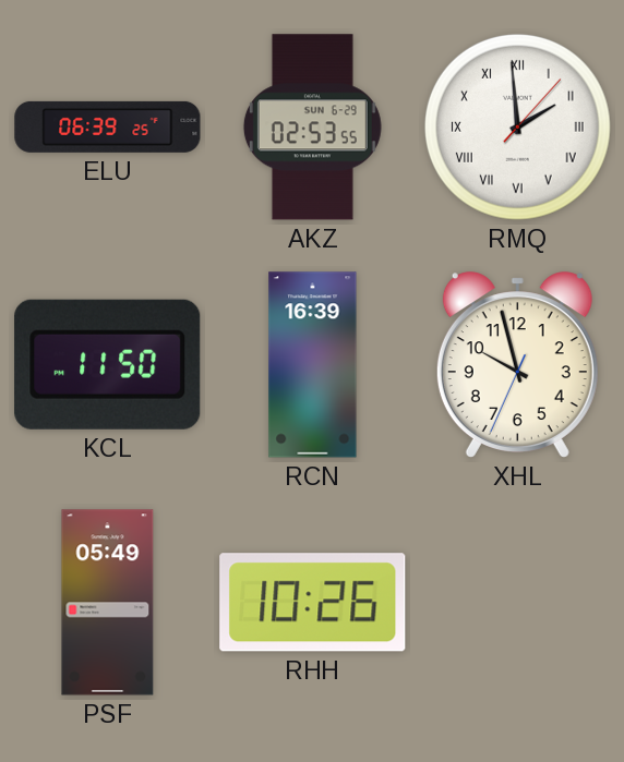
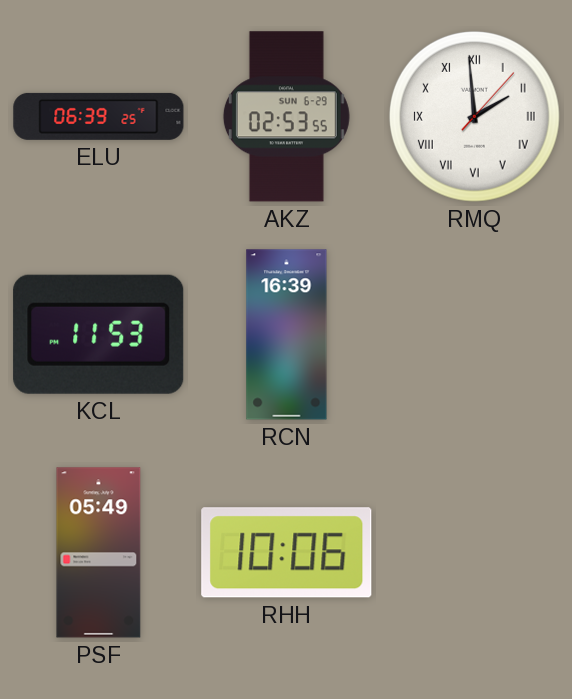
KCL: 11:50 -> 11:53 (99, 334)
XHL: 9:57 -> none (517, 365)
RHH: 10:26 -> 10:06 (287, 553)
